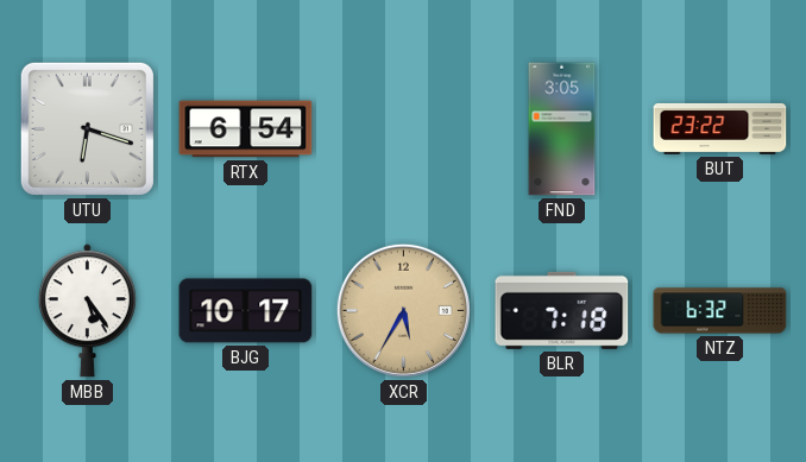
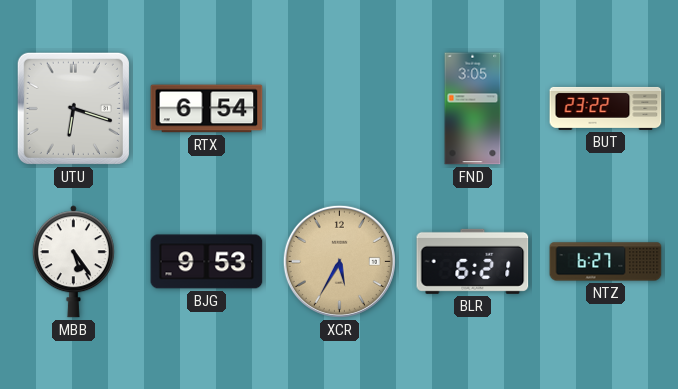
BJG: 10:17 -> 9:53 (207, 262)
BLR: 7:18 -> 6:21 (473, 261)
NTZ: 6:32 -> 6:27 (606, 262)
